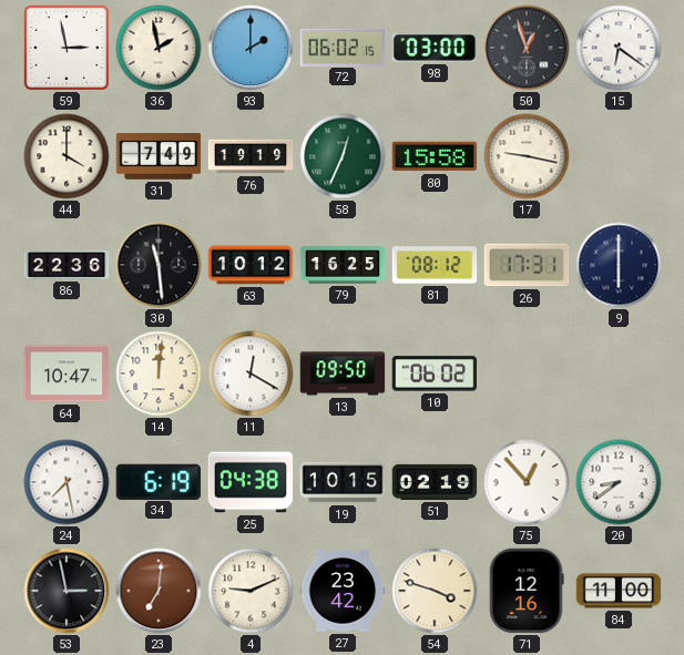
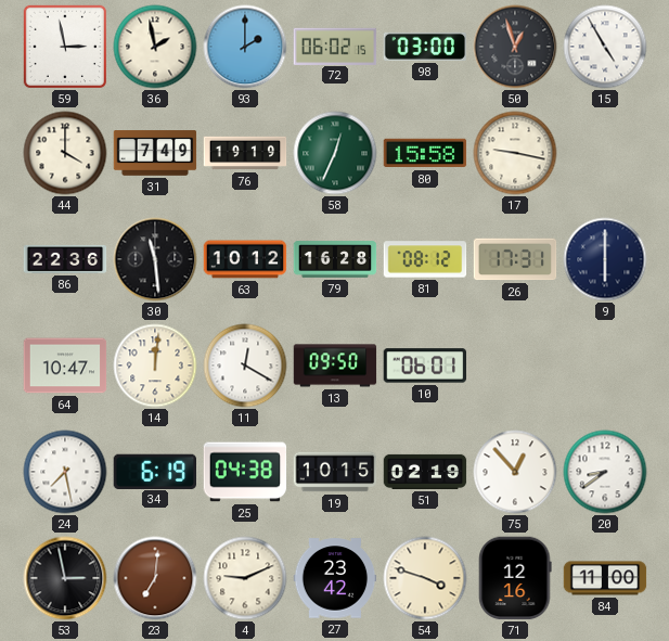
15: 6:21 -> 4:55 (605, 47)
79: 16:25 -> 16:28 (335, 259)
10: 06:02 -> 06:01 (424, 366)
